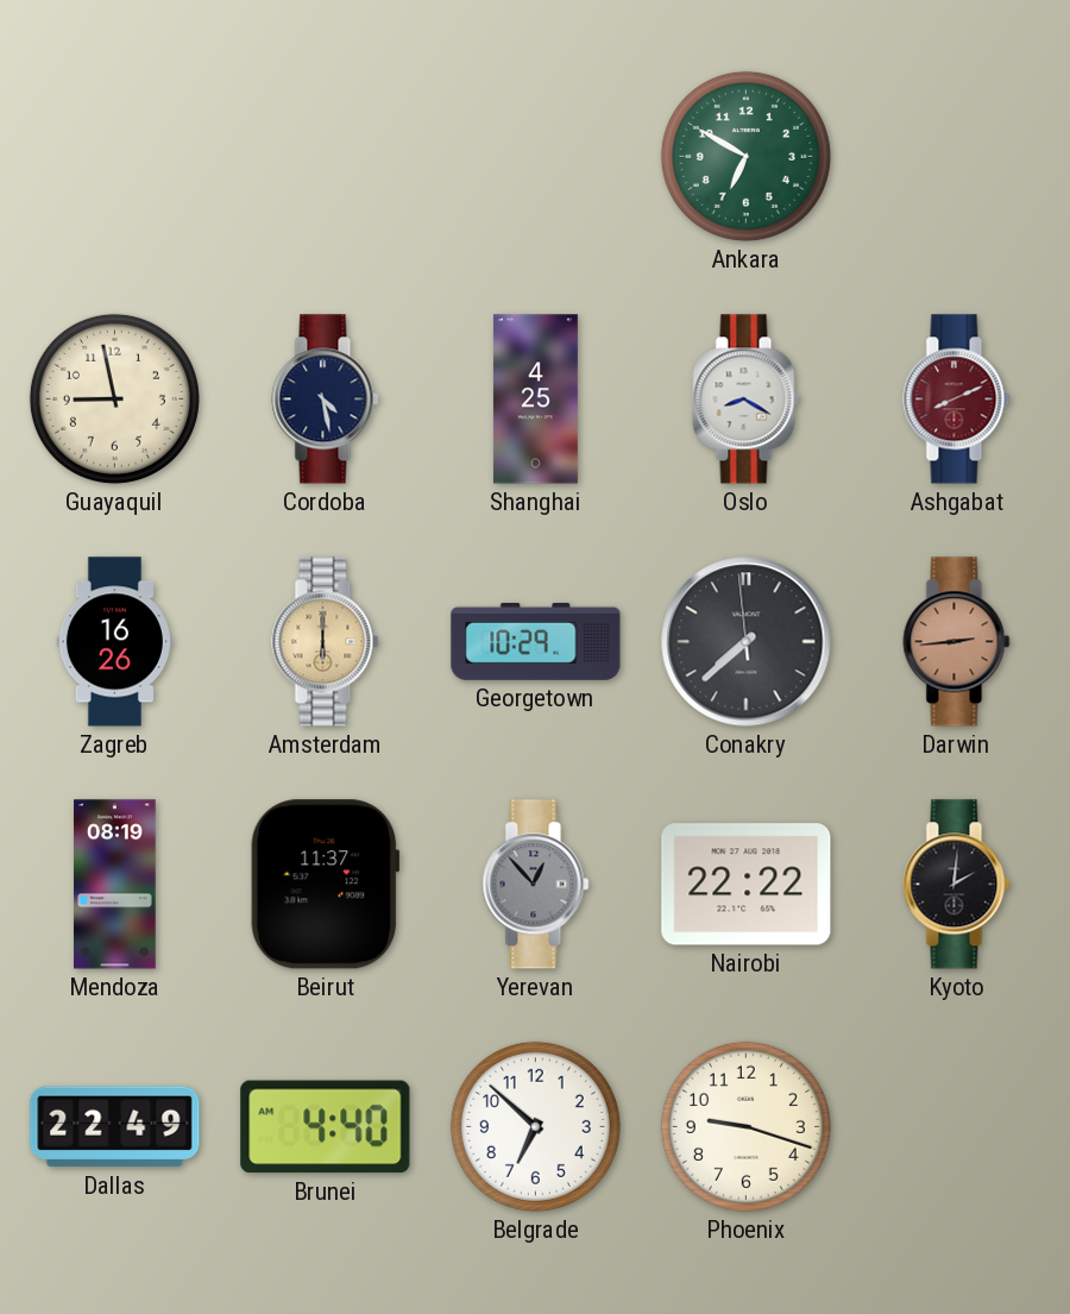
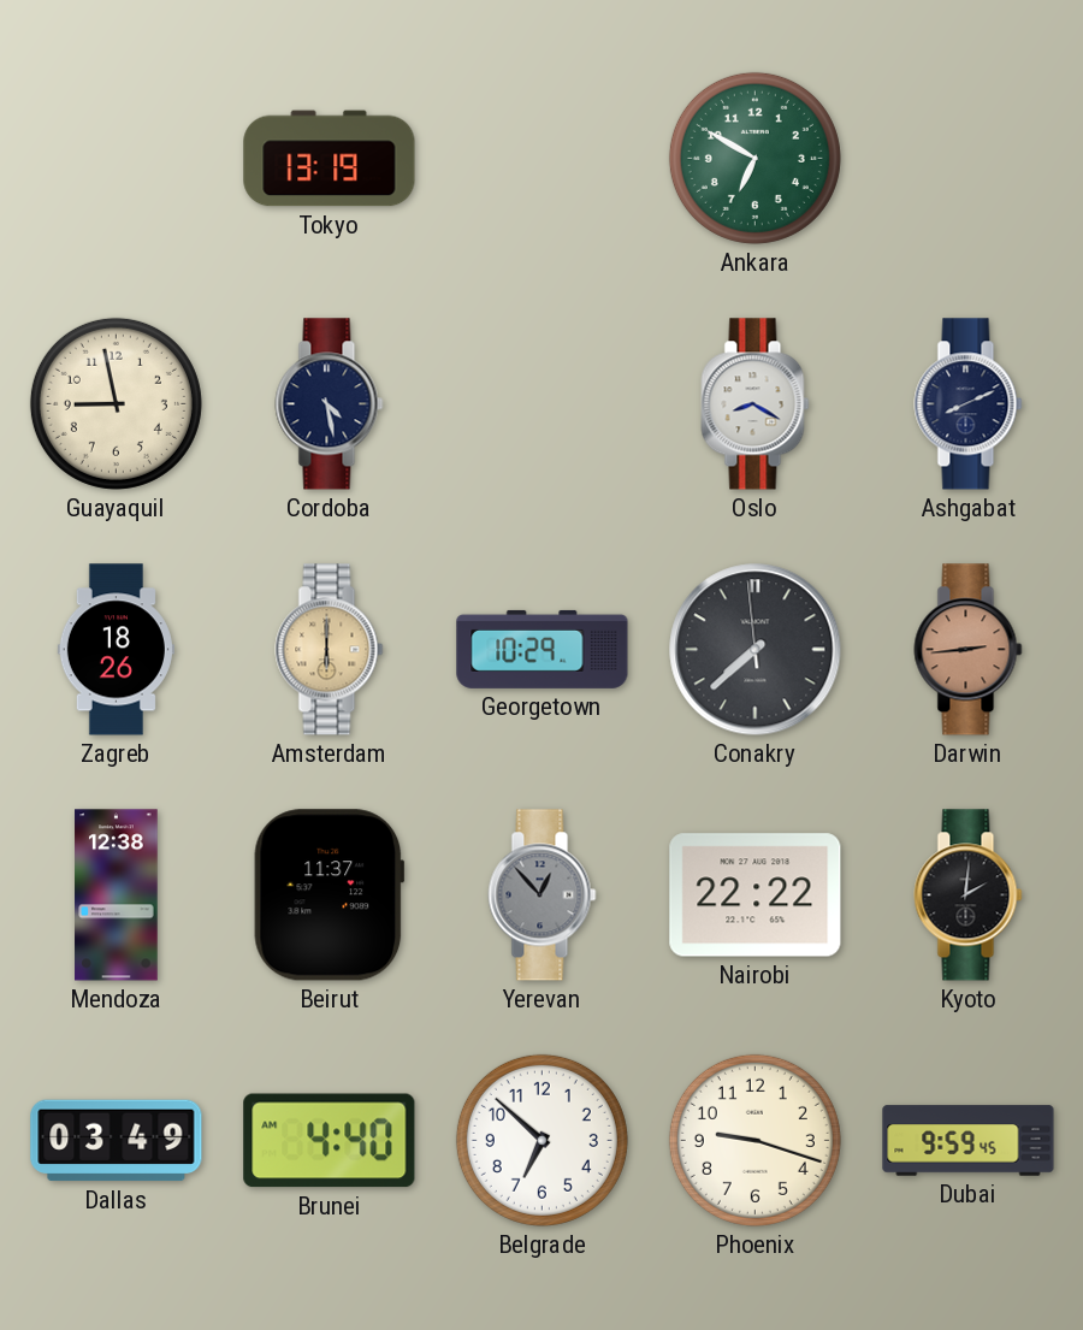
Tokyo: none -> 13:19 (330, 159)
Shanghai: 4:25 -> none (535, 400)
Ashgabat dial: burgundy -> navy (969, 404)
Zagreb: 16:26 -> 18:26 (116, 650)
Mendoza: 08:19 -> 12:38 (117, 895)
Dallas: 22:49 -> 03:49 (117, 1141)
Dubai: none -> 9:59 (969, 1141)
